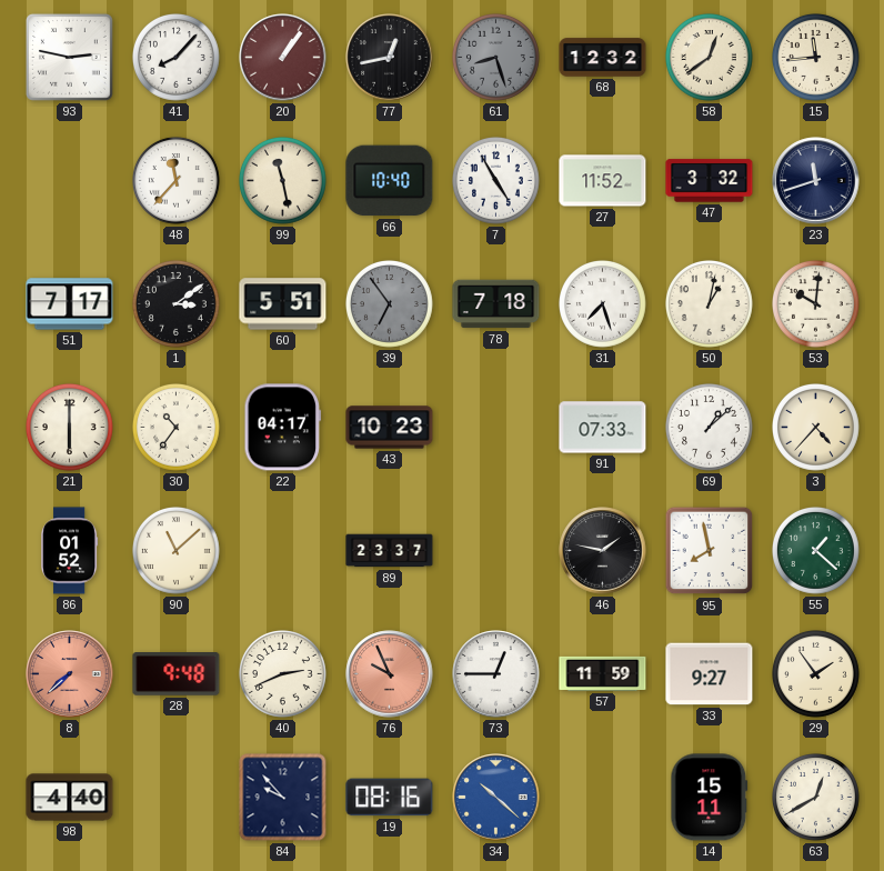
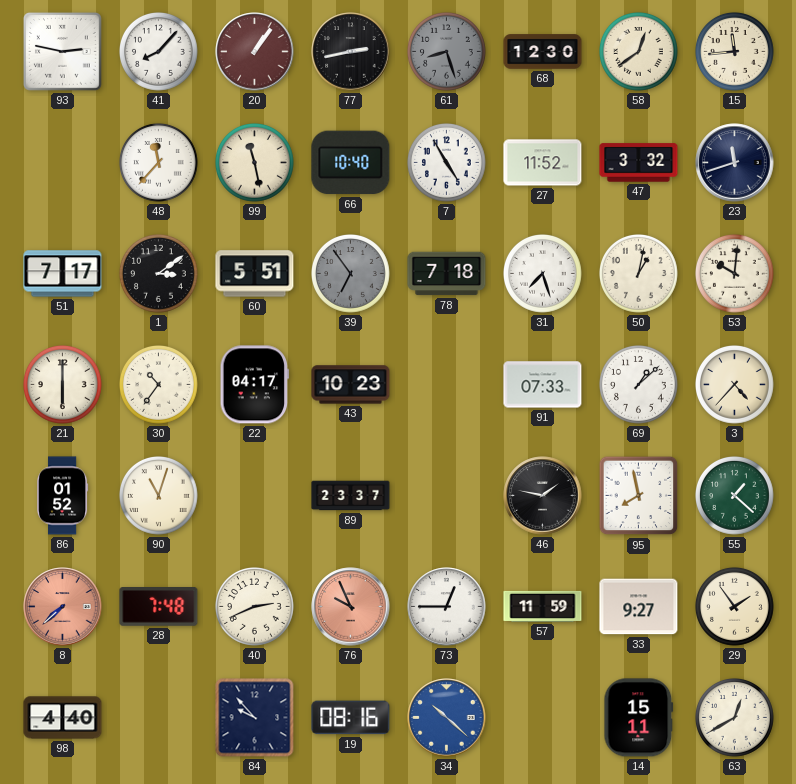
77: 12:43 -> 2:43 (351, 52)
68: 12:32 -> 12:30 (543, 52)
90: 11:08 -> 11:03 (159, 496)
28: 9:48 -> 7:48 (159, 607)
